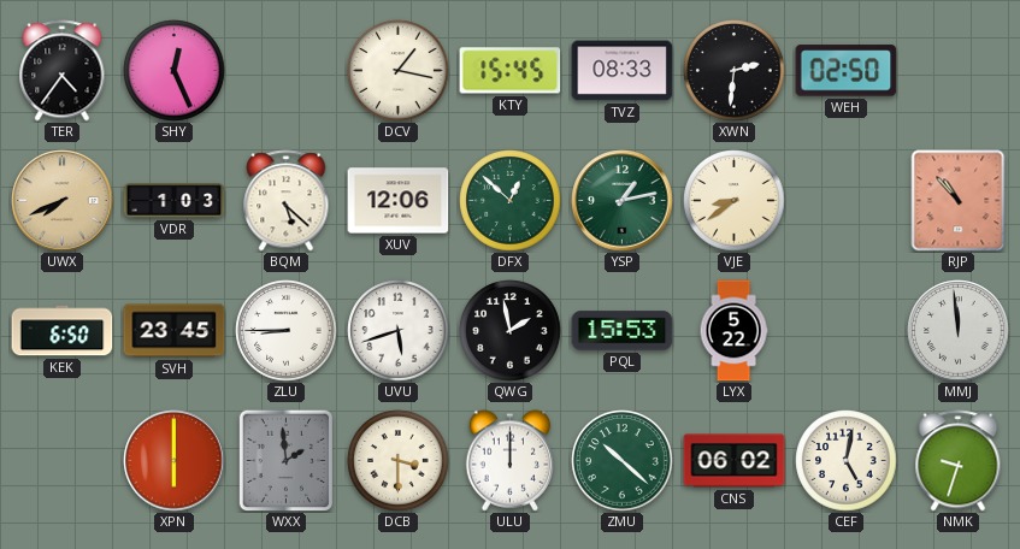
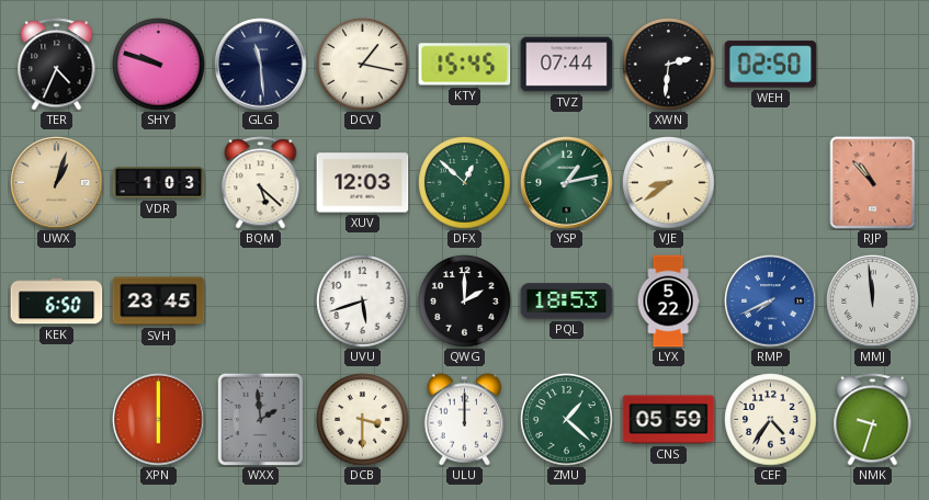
TER: 4:36 -> 4:34 (57, 65)
SHY: 12:26 -> 9:48 (159, 65)
GLG: none -> 11:29 (261, 65)
TVZ: 08:33 -> 07:44 (567, 65)
UWX: 7:41 -> 1:03 (57, 183)
XUV: 12:06 -> 12:03 (363, 183)
ZLU: 8:45 -> none (287, 331)
QWG: 1:58 -> 2:00 (465, 302)
PQL: 15:53 -> 18:53 (567, 302)
RMP: none -> 7:41 (771, 302)
ZMU: 10:22 -> 1:22 (567, 420)
CNS: 06:02 -> 05:59 (669, 420)
CEF: 5:02 -> 4:36 (771, 420)
